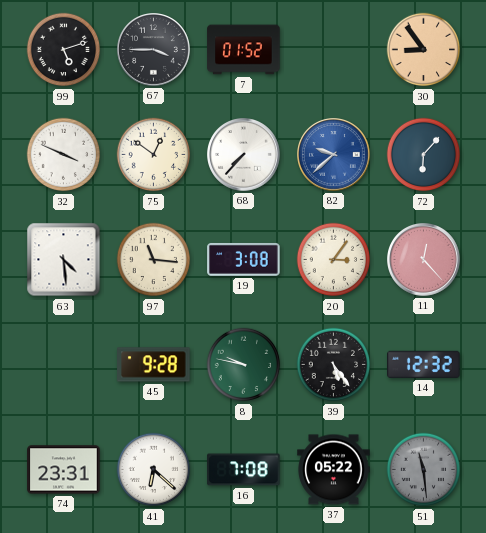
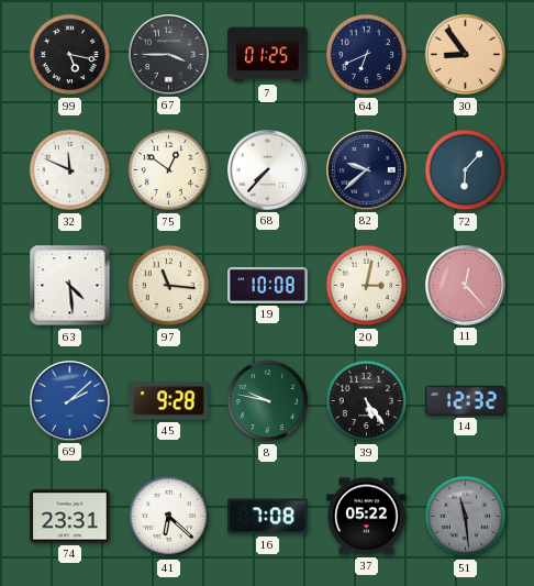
99: 5:12 -> 5:17 (70, 55)
7: 01:52 -> 01:25 (268, 55)
64: none -> 6:41 (367, 55)
32: 3:49 -> 11:49 (70, 170)
82 dial: blue -> navy (367, 170)
19: 3:08 -> 10:08 (268, 285)
20: 3:06 -> 3:02 (367, 286)
69: none -> 2:08 (70, 401)
